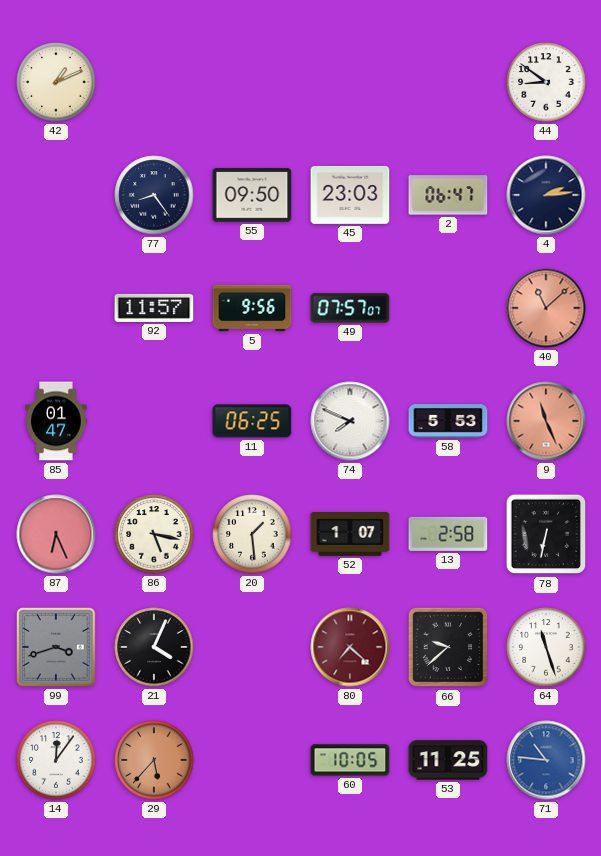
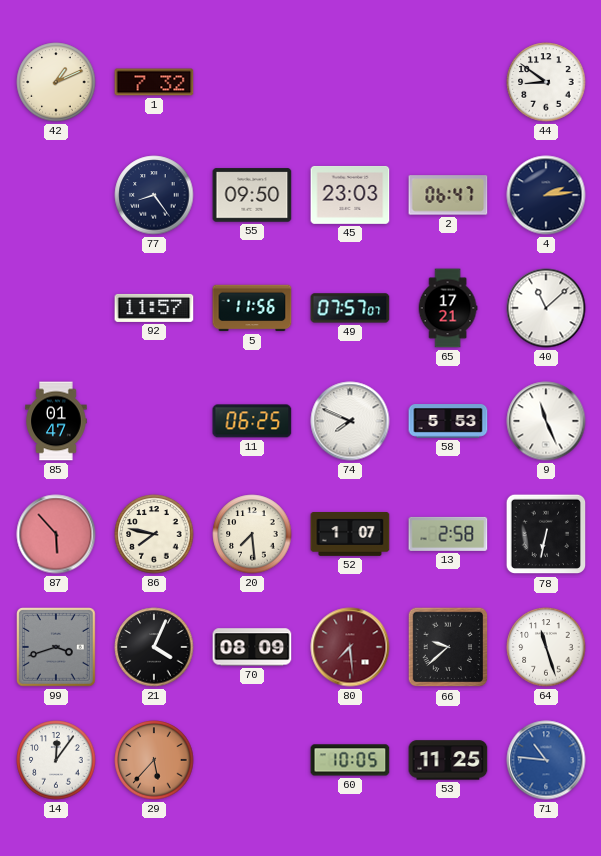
1: none -> 7:32 (154, 82)
5: 9:56 -> 11:56 (252, 308)
65: none -> 17:21 (448, 308)
40 dial: salmon -> white (546, 308)
9 dial: salmon -> white (546, 421)
87: 6:26 -> 5:53 (56, 534)
86: 5:17 -> 7:47 (154, 534)
20: 1:29 -> 7:29 (252, 534)
70: none -> 08:09 (252, 647)
80: 7:22 -> 7:29 (350, 647)
